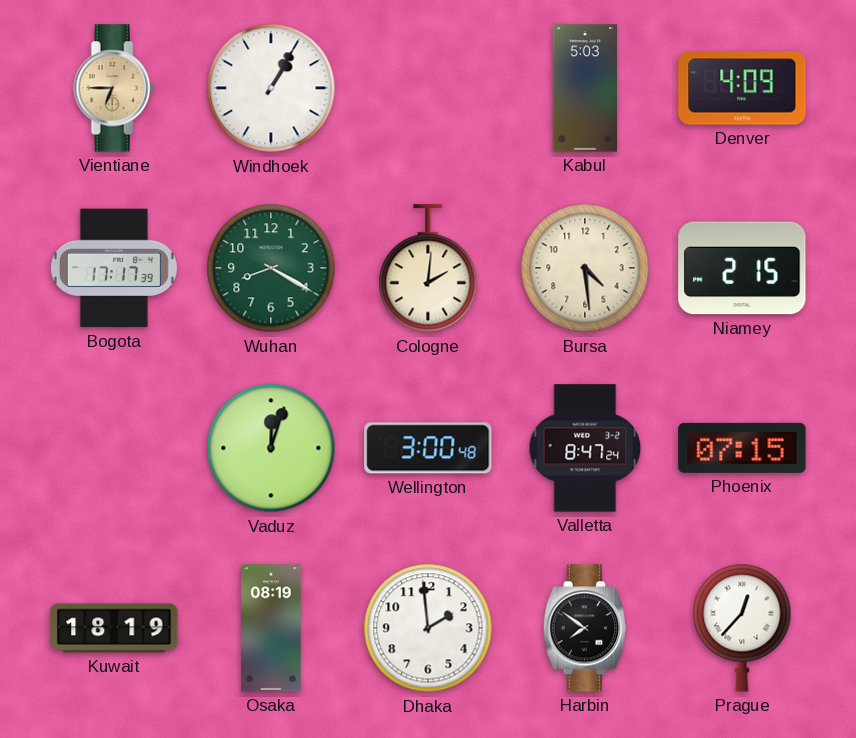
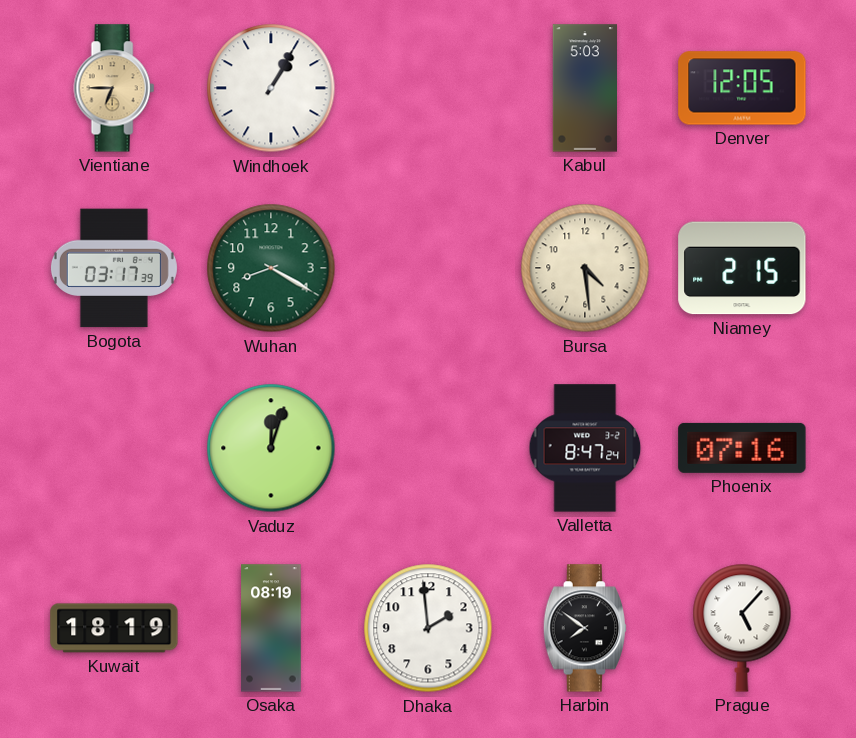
Denver: 4:09 -> 12:05 (742, 88)
Bogota: 17:17 -> 03:17 (114, 268)
Cologne: 2:01 -> none (428, 269)
Wellington: 3:00 -> none (428, 448)
Phoenix: 07:15 -> 07:16 (742, 448)
Prague: 12:37 -> 5:07 (742, 628)
